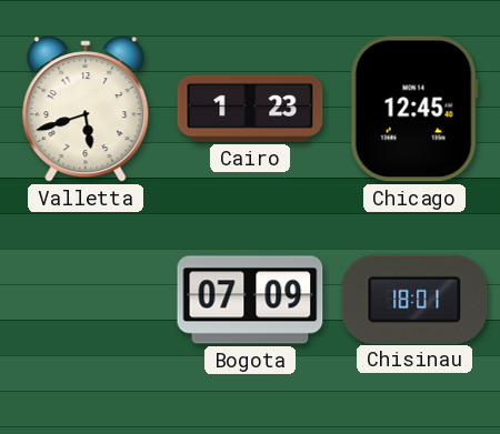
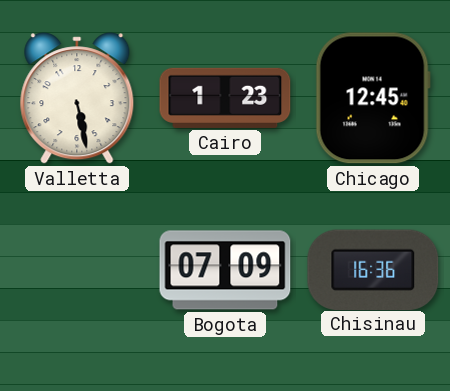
Valletta: 5:42 -> 5:28 (77, 98)
Chisinau: 18:01 -> 16:36 (373, 269)
